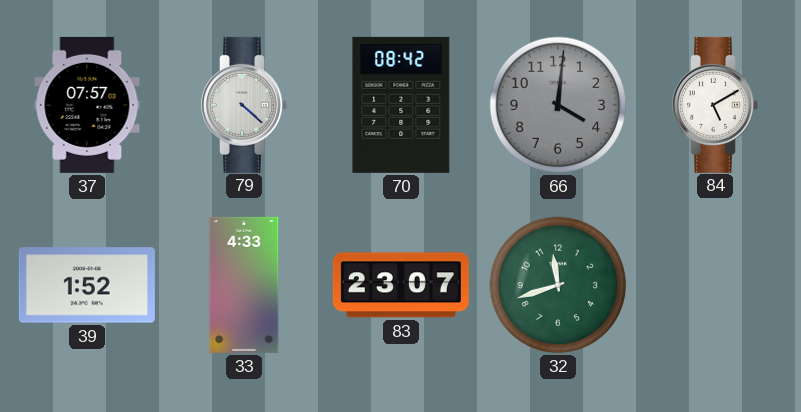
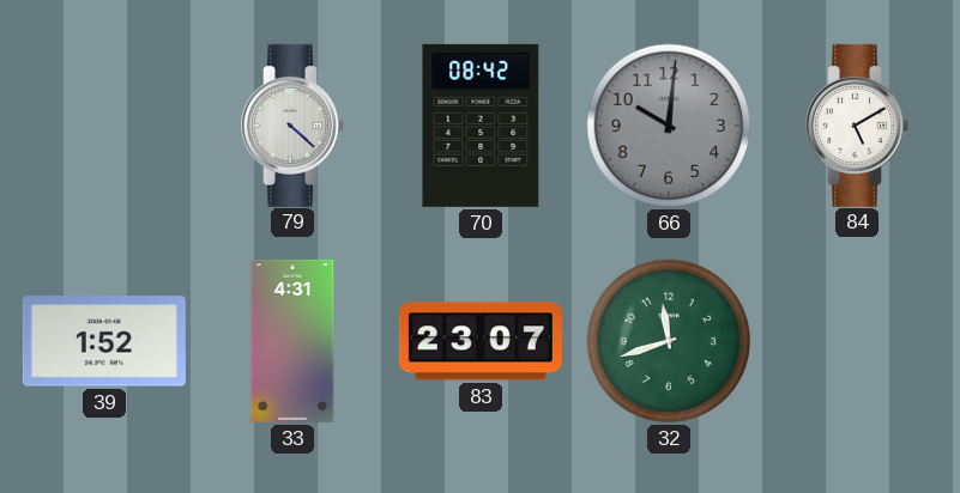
37: 07:57 -> none (87, 105)
66: 4:01 -> 10:01 (669, 126)
33: 4:33 -> 4:31 (292, 341)
